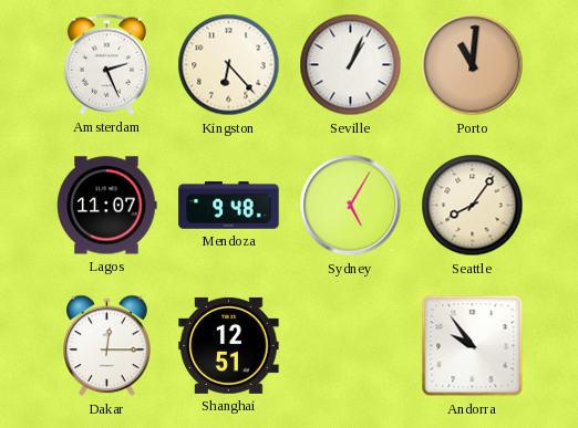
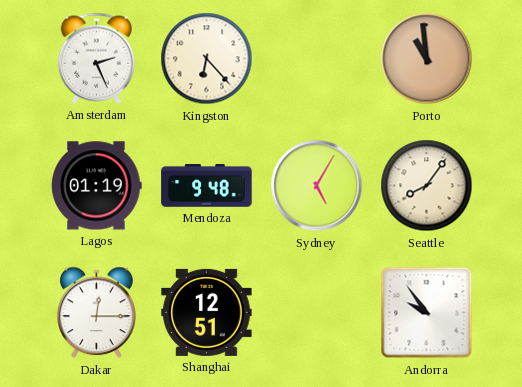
Seville: 1:04 -> none (351, 65)
Porto: 11:01 -> 10:59 (427, 59)
Lagos: 11:07 -> 01:19 (97, 186)
